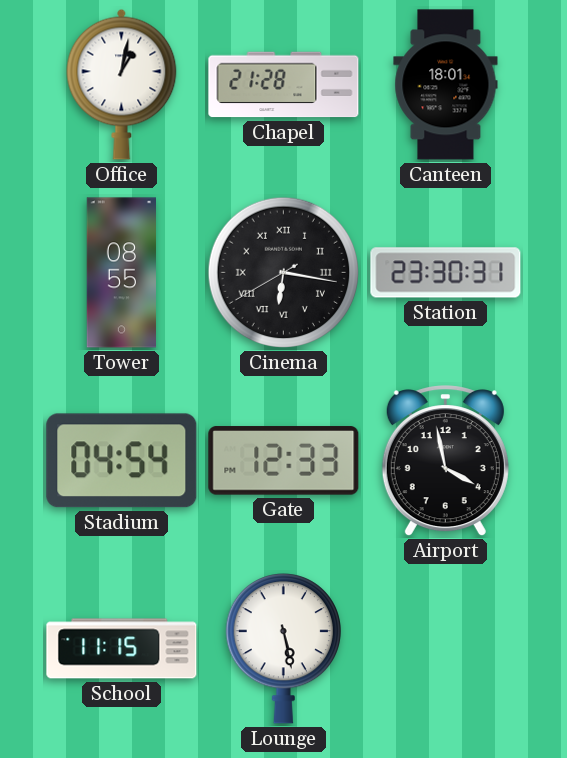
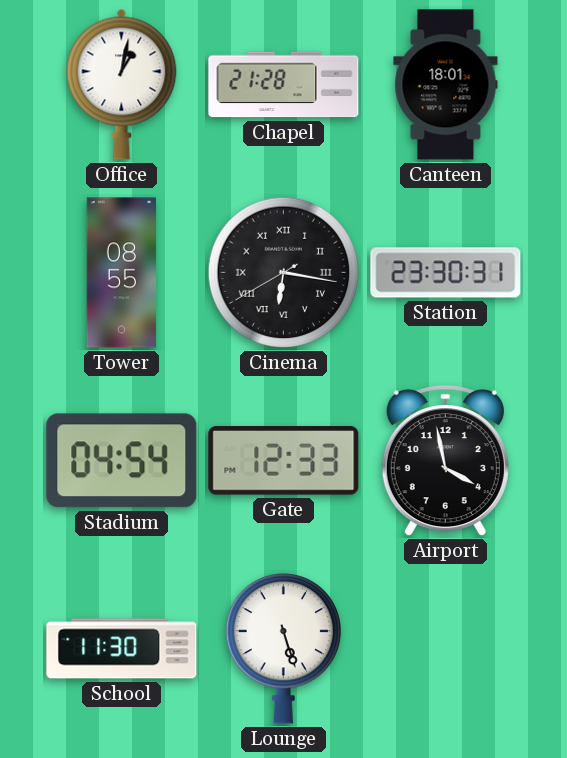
School: 11:15 -> 11:30 (122, 649)
Lounge: 5:28 -> 5:27 (283, 649)
